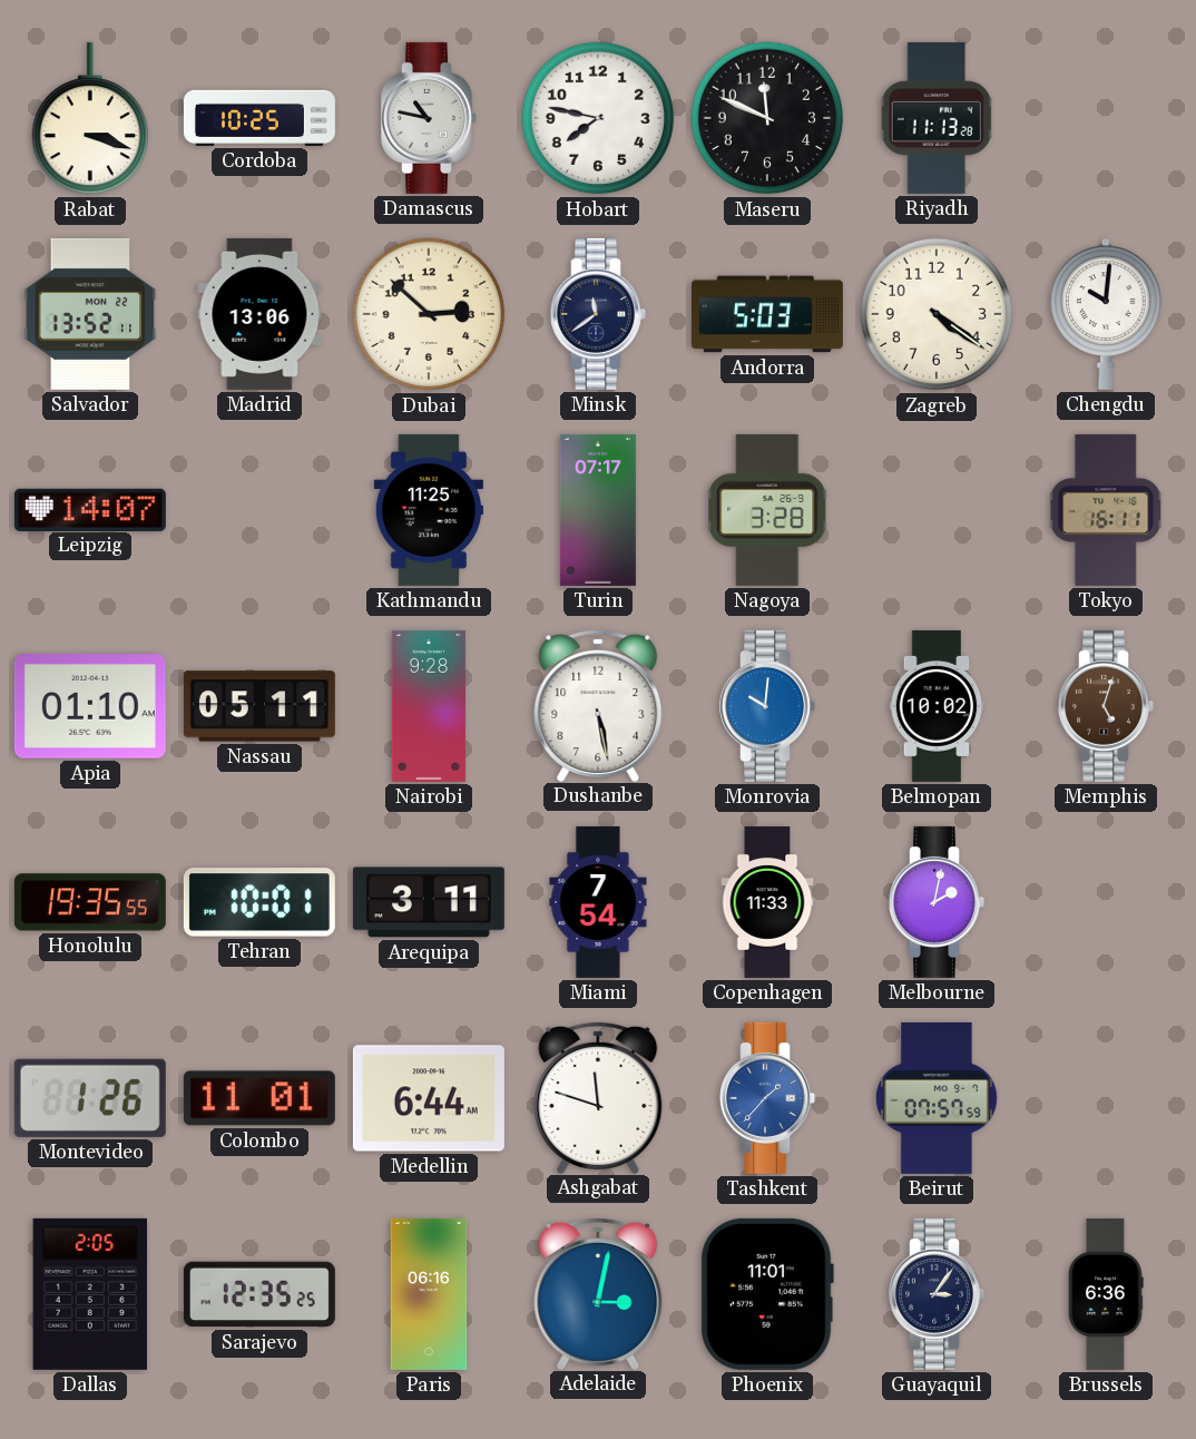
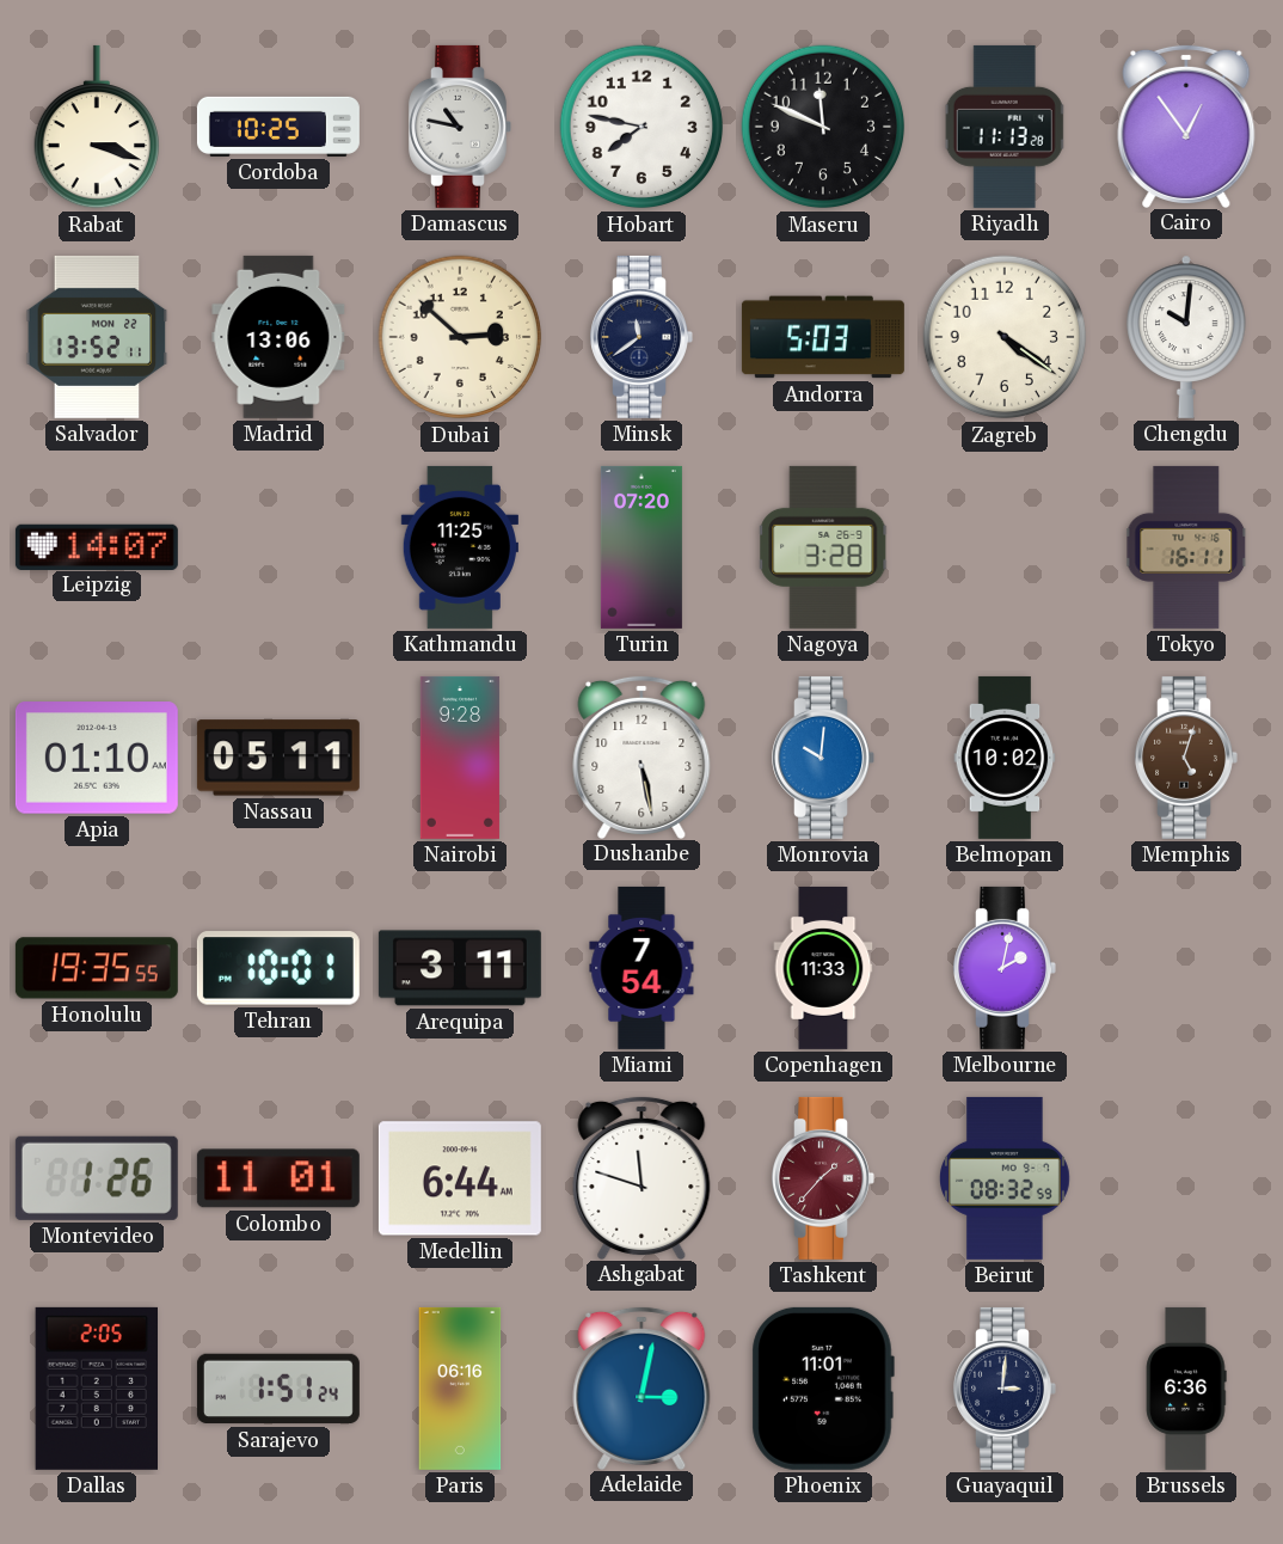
Cairo: none -> 12:54 (1186, 125)
Turin: 07:17 -> 07:20 (641, 547)
Tashkent dial: blue -> burgundy (823, 1178)
Beirut: 07:57 -> 08:32 (1005, 1178)
Sarajevo: 12:35 -> 1:51 (278, 1389)
Guayaquil: 3:06 -> 3:01 (1005, 1389)
